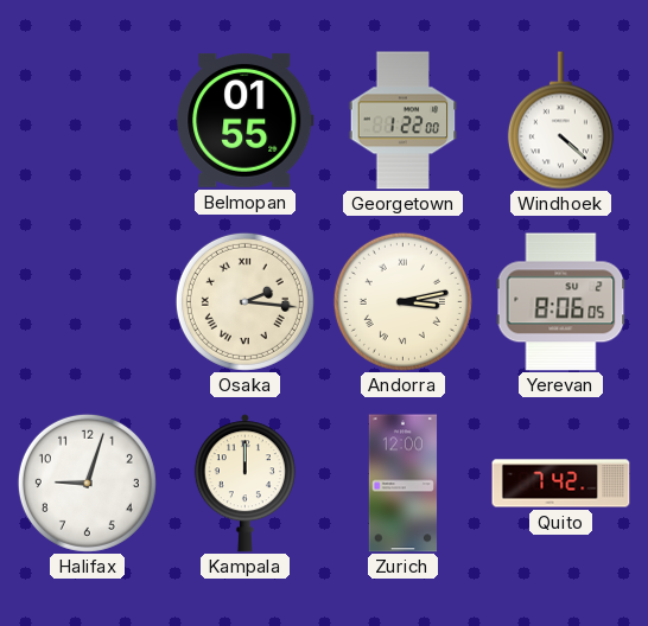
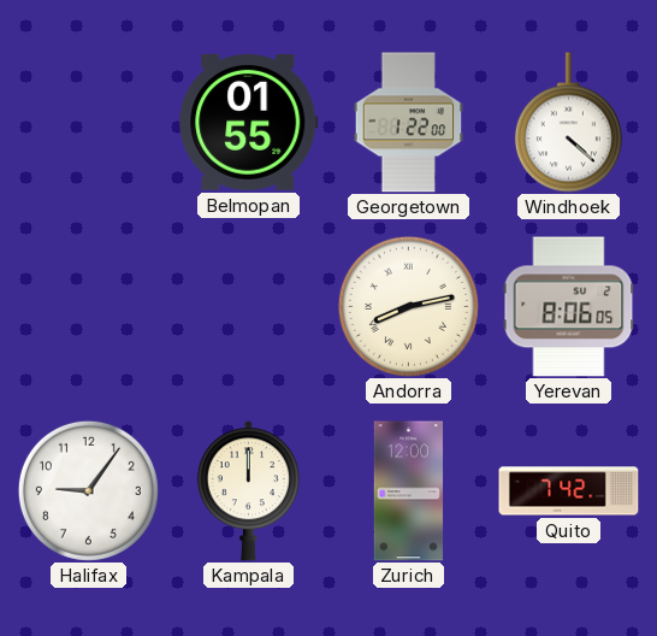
Osaka: 2:16 -> none (244, 301)
Andorra: 3:13 -> 8:13 (408, 306)
Halifax: 9:03 -> 9:06 (88, 490)
